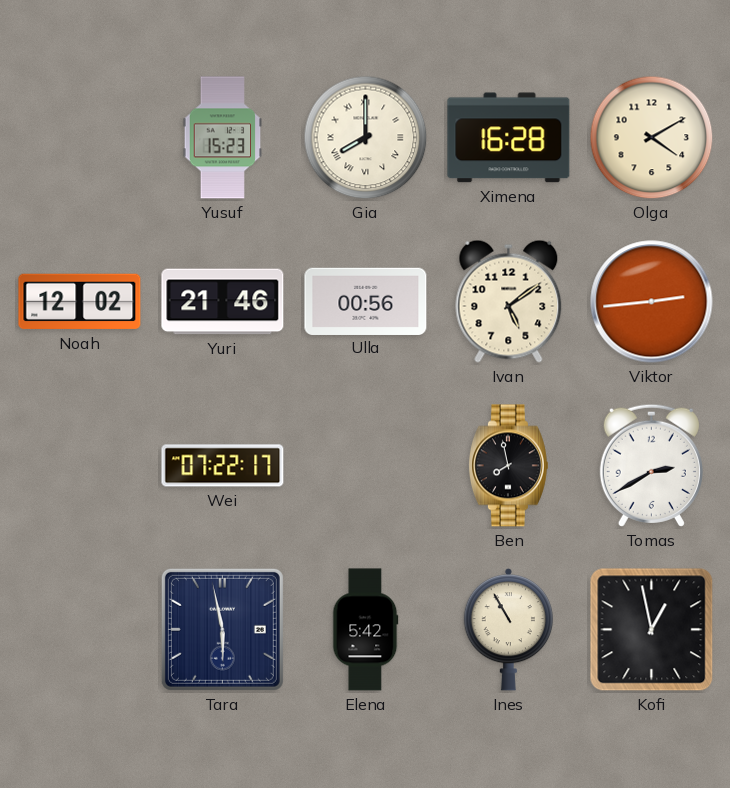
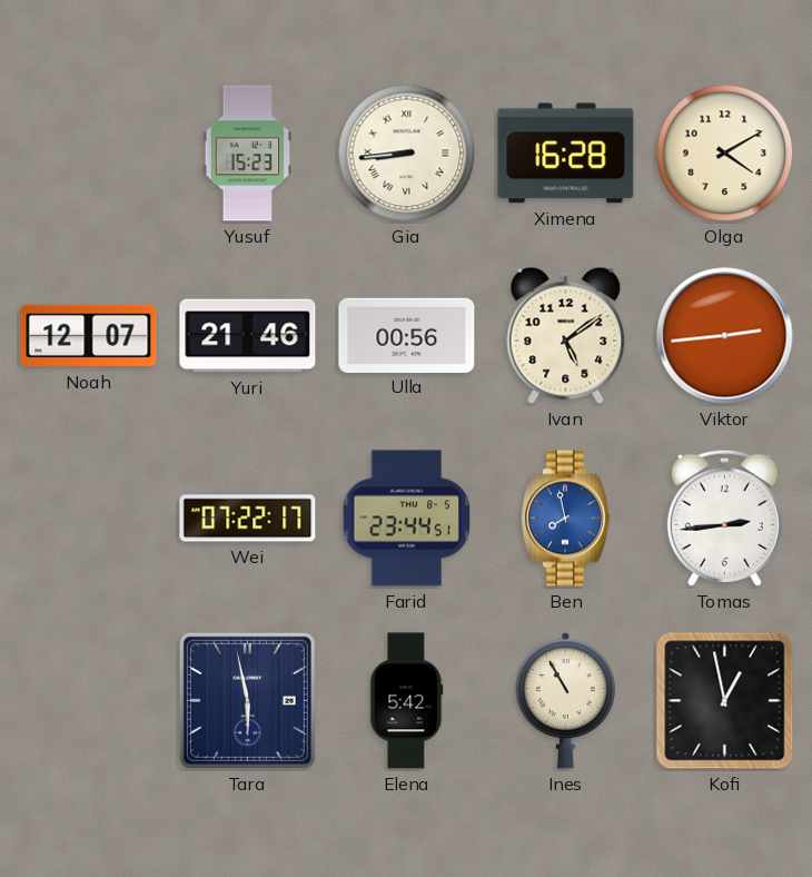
Gia: 8:00 -> 8:44 (407, 154)
Noah: 12:02 -> 12:07 (89, 336)
Farid: none -> 23:44 (407, 519)
Ben dial: black -> blue (565, 519)
Tomas: 2:40 -> 2:44 (724, 518)
